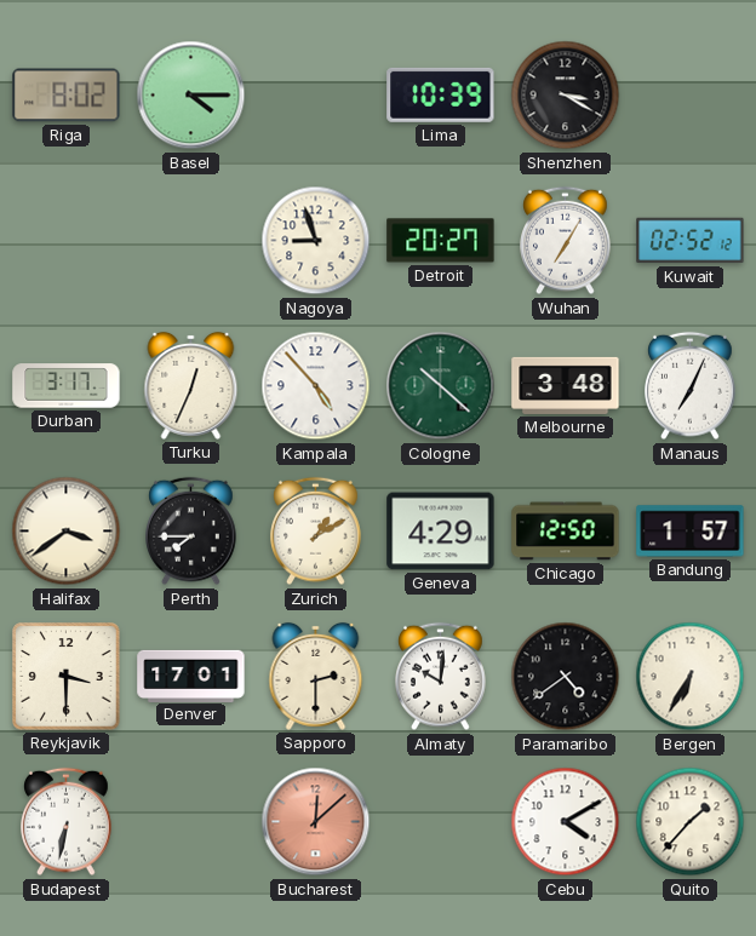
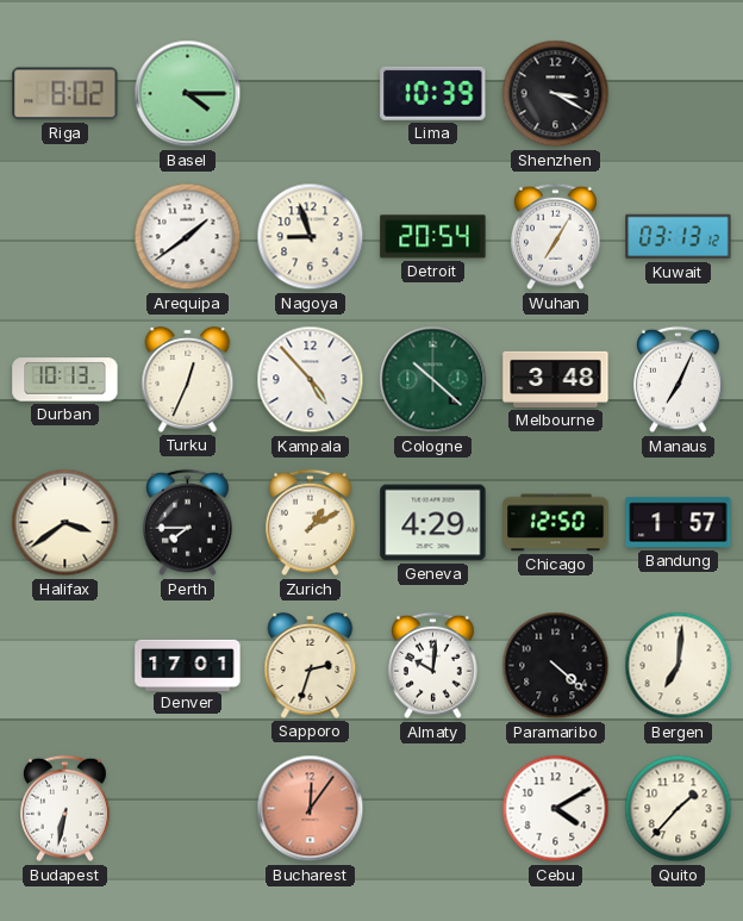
Arequipa: none -> 1:39 (188, 237)
Detroit: 20:27 -> 20:54 (433, 237)
Kuwait: 02:52 -> 03:13 (679, 237)
Durban: 3:17 -> 10:13 (65, 380)
Reykjavik: 3:30 -> none (67, 677)
Sapporo: 2:30 -> 2:33 (311, 665)
Paramaribo: 4:39 -> 4:22 (556, 666)
Bergen: 6:35 -> 7:01 (679, 666)
Bucharest: 12:08 -> 12:06 (311, 809)
